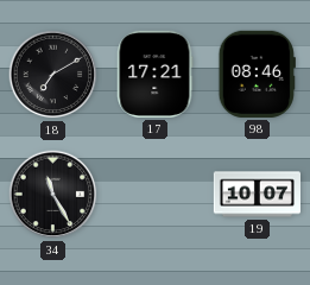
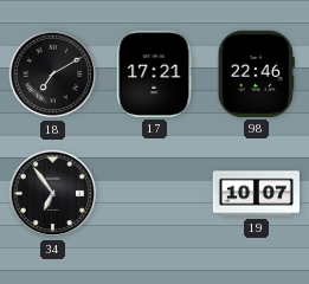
98: 08:46 -> 22:46 (256, 73)
34: 11:25 -> 6:54 (53, 194)
